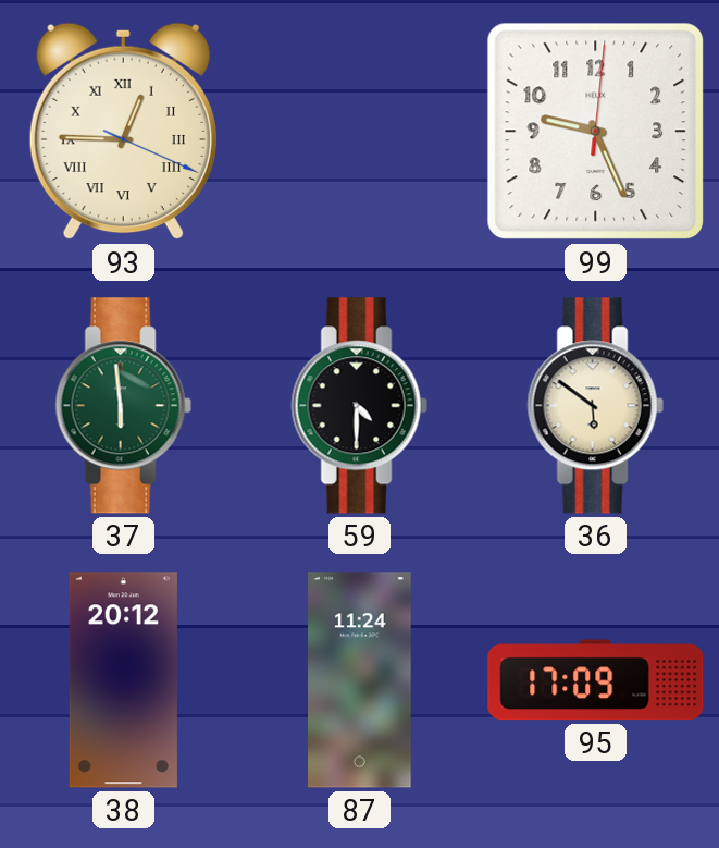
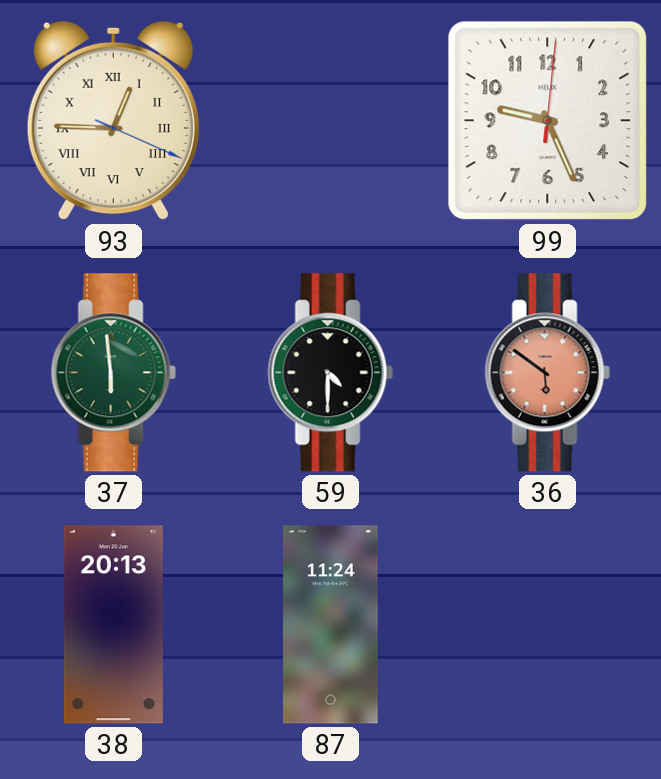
36 dial: cream -> salmon (547, 373)
38: 20:12 -> 20:13 (113, 625)
95: 17:09 -> none (596, 680)
